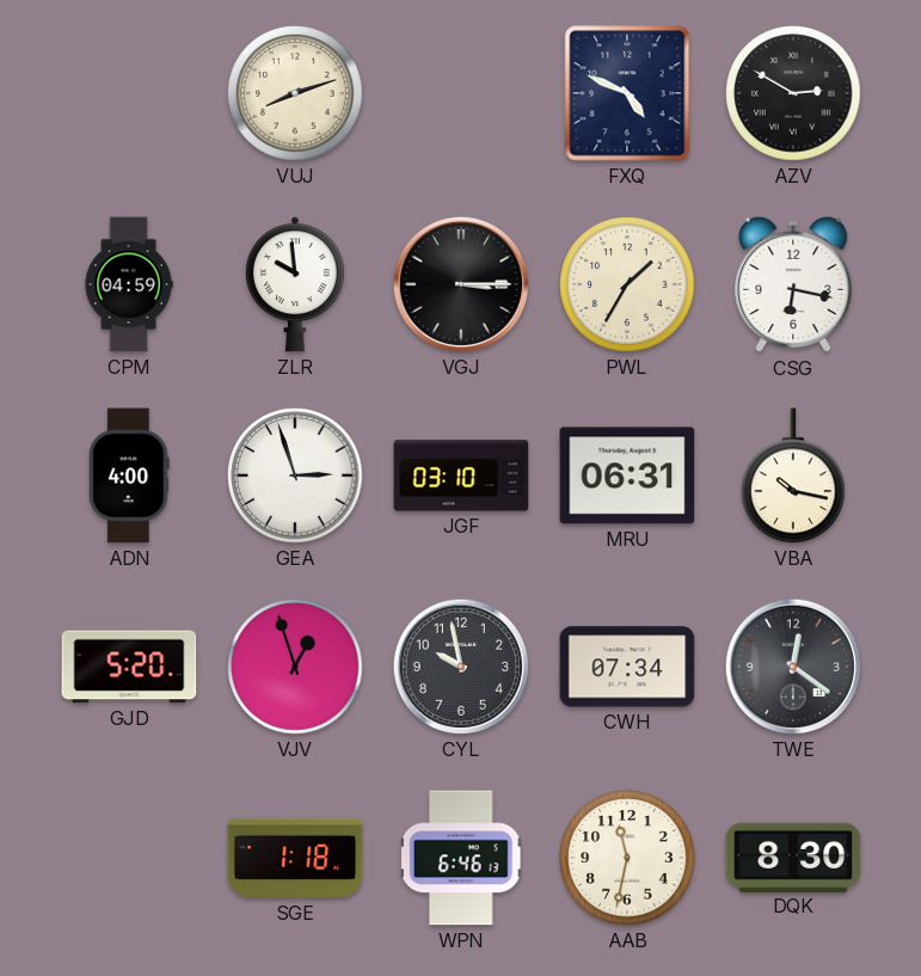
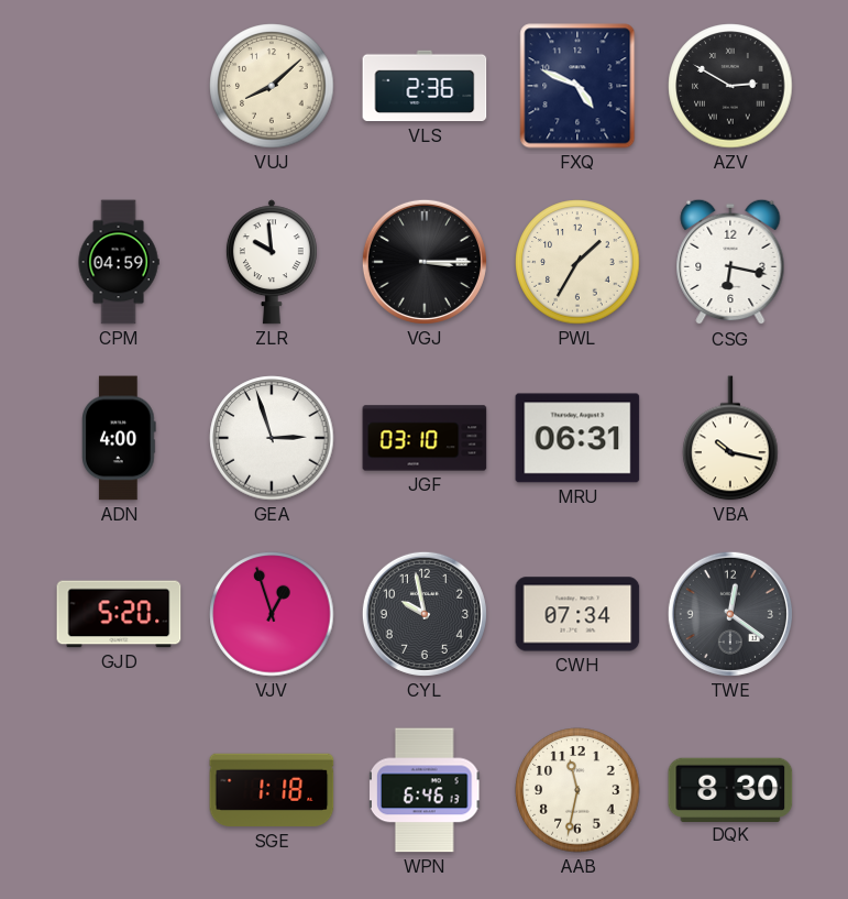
VUJ: 8:12 -> 8:08 (272, 86)
VLS: none -> 2:36 (425, 86)
